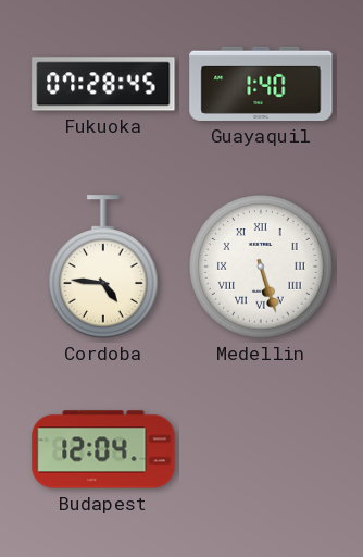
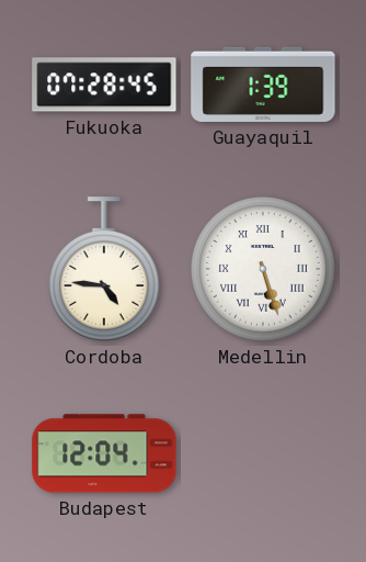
Guayaquil: 1:40 -> 1:39 (263, 85)
